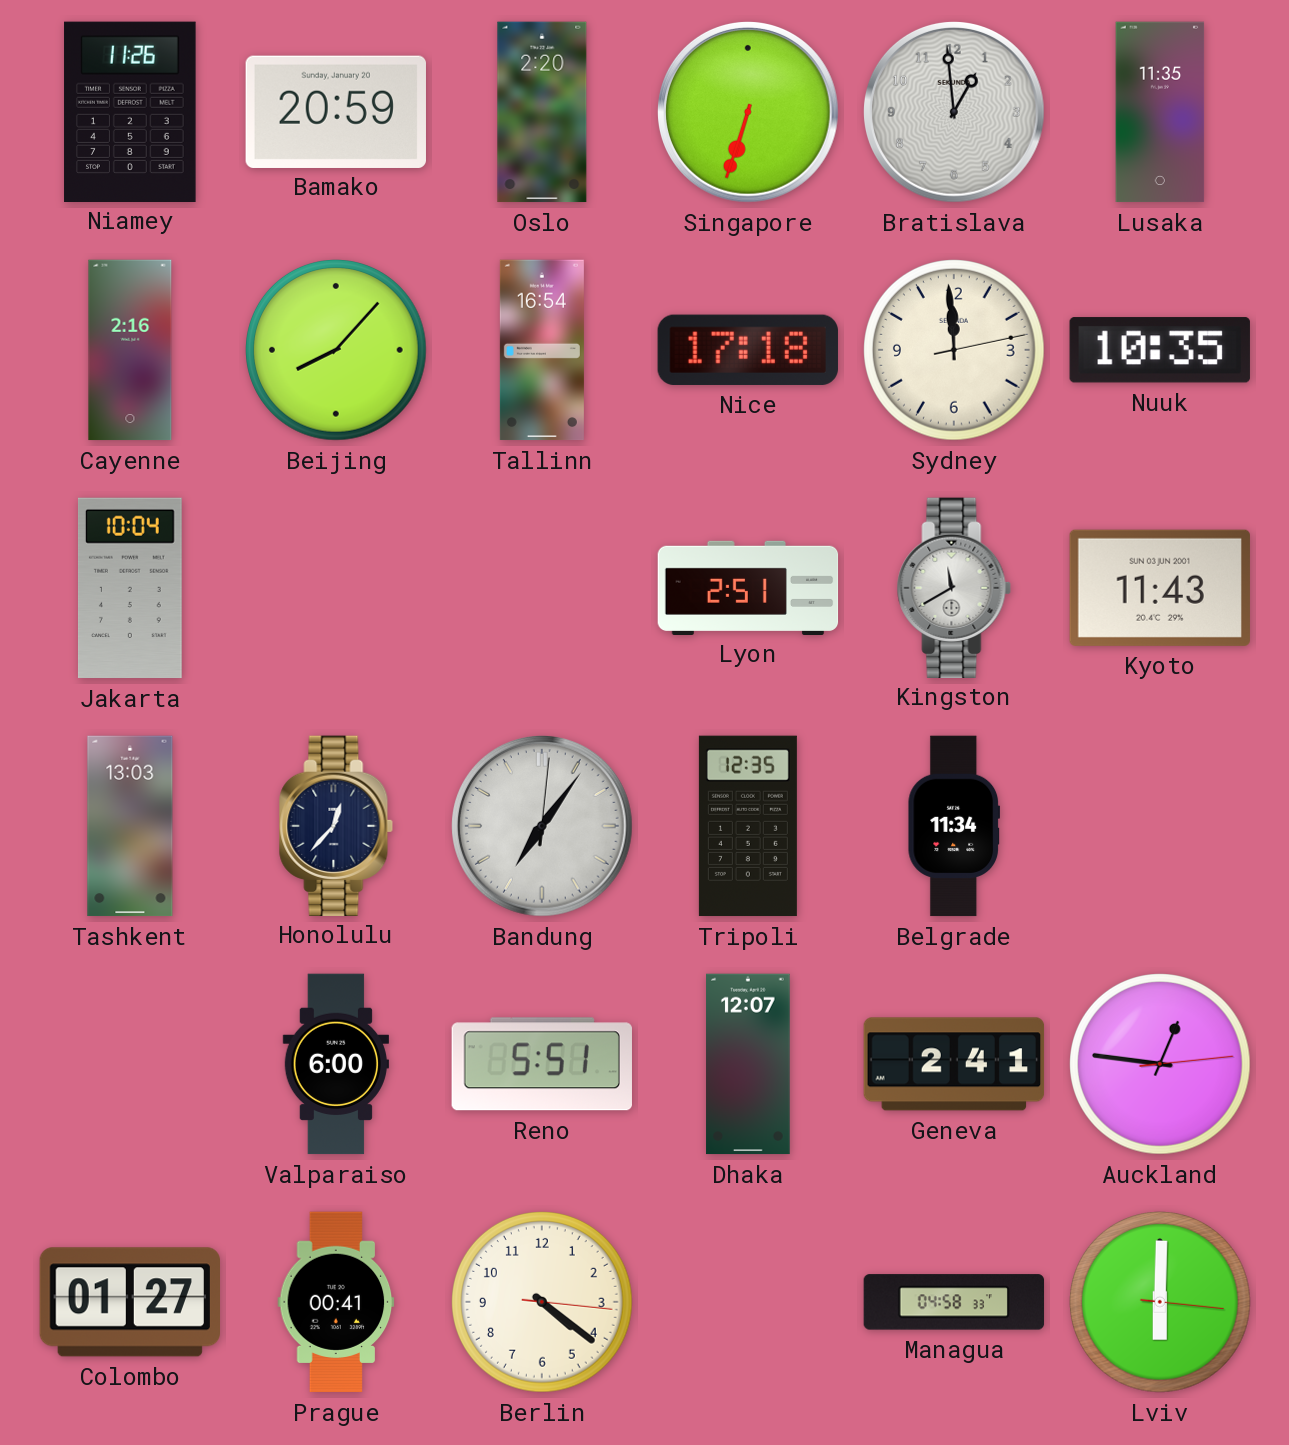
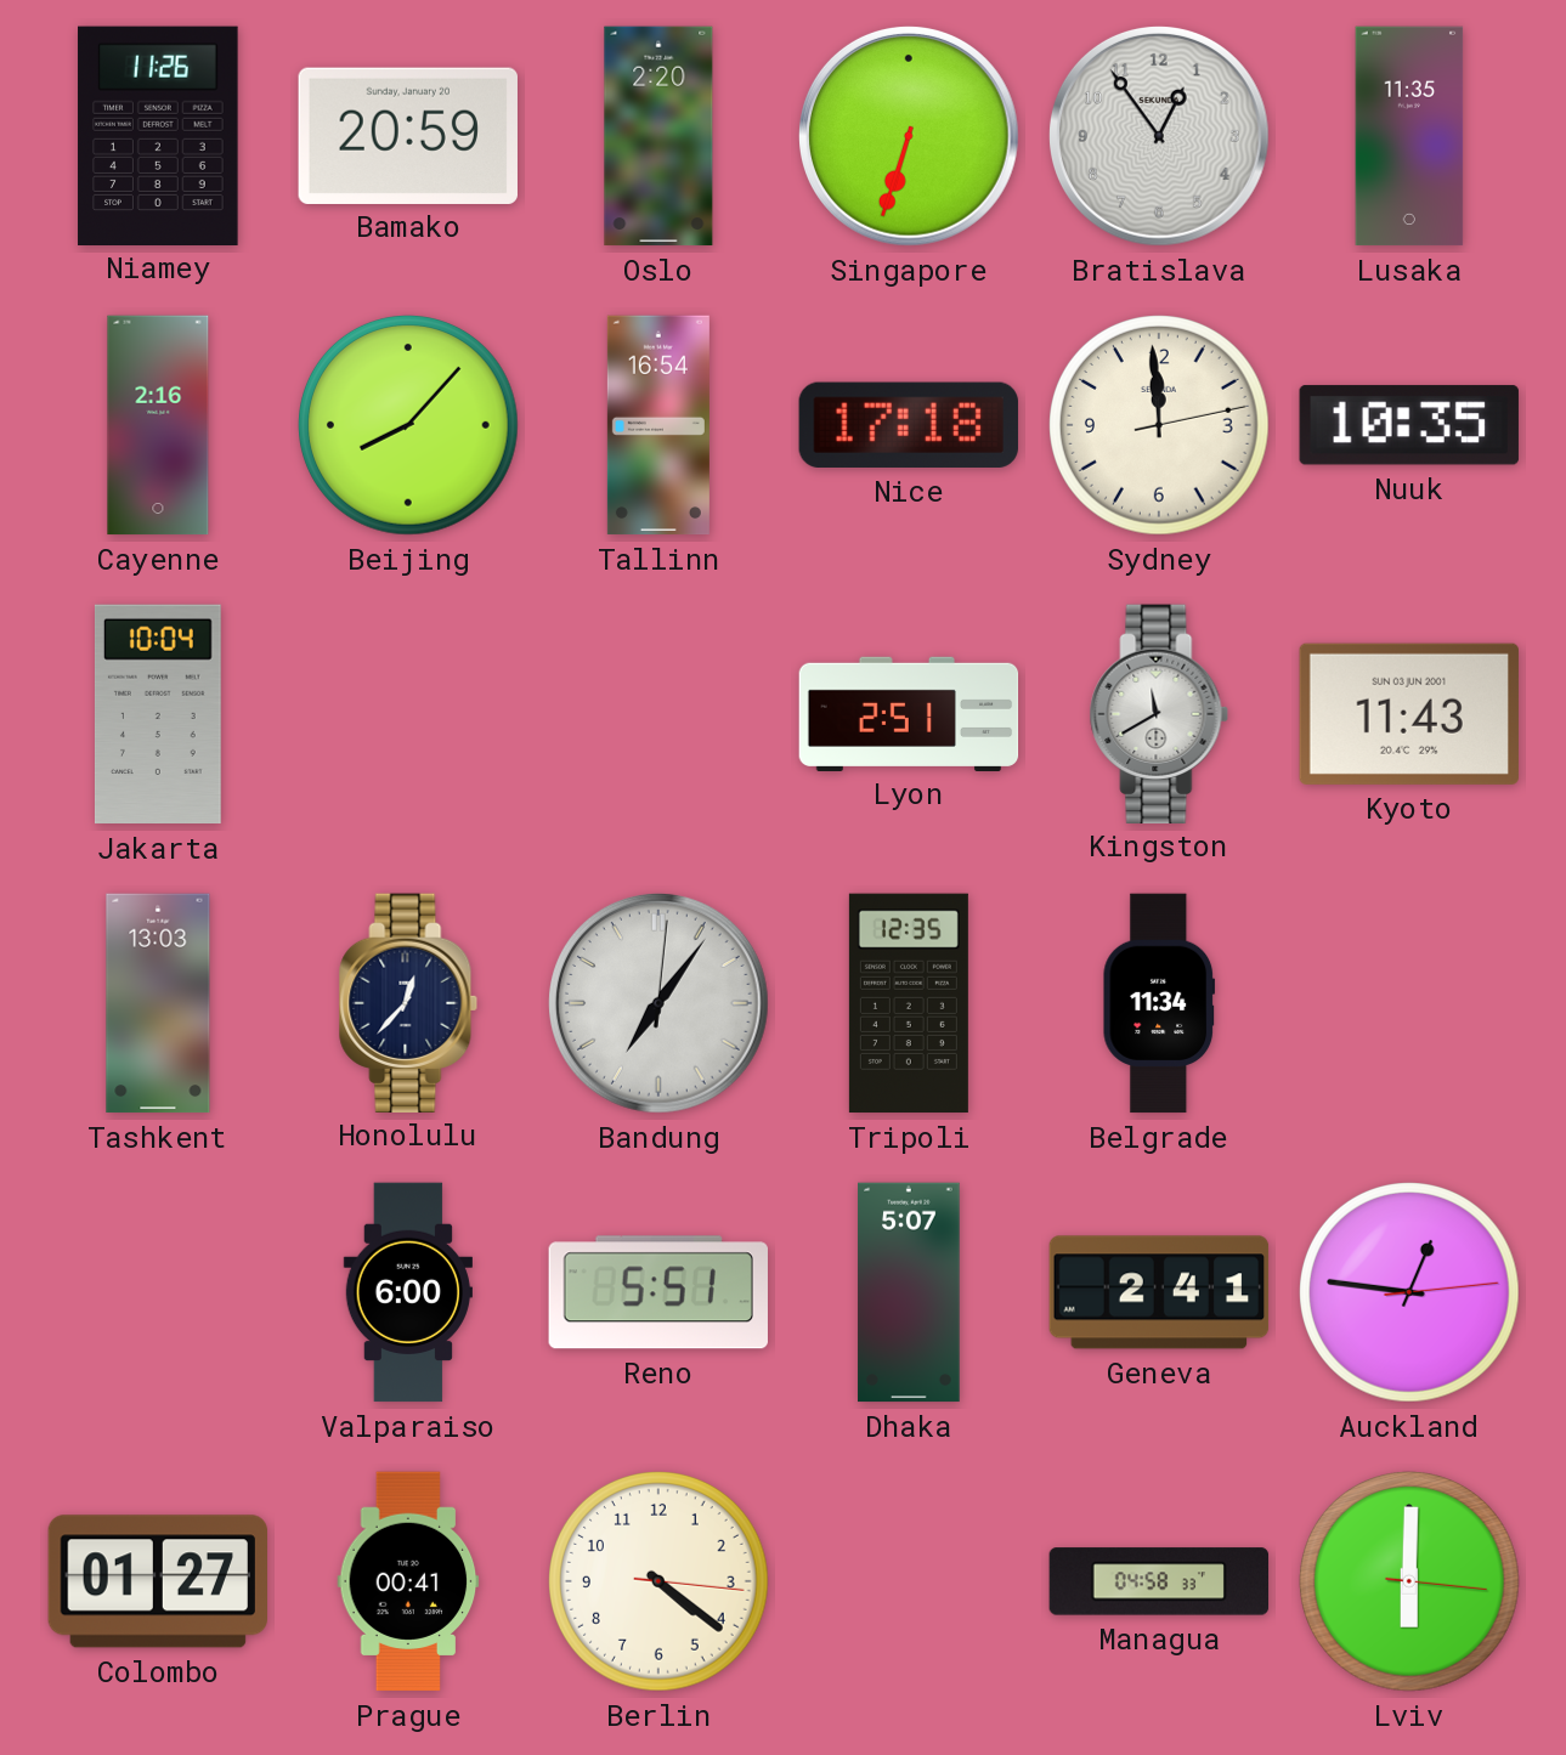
Bratislava: 12:59 -> 12:54 (1159, 136)
Dhaka: 12:07 -> 5:07 (909, 1292)
